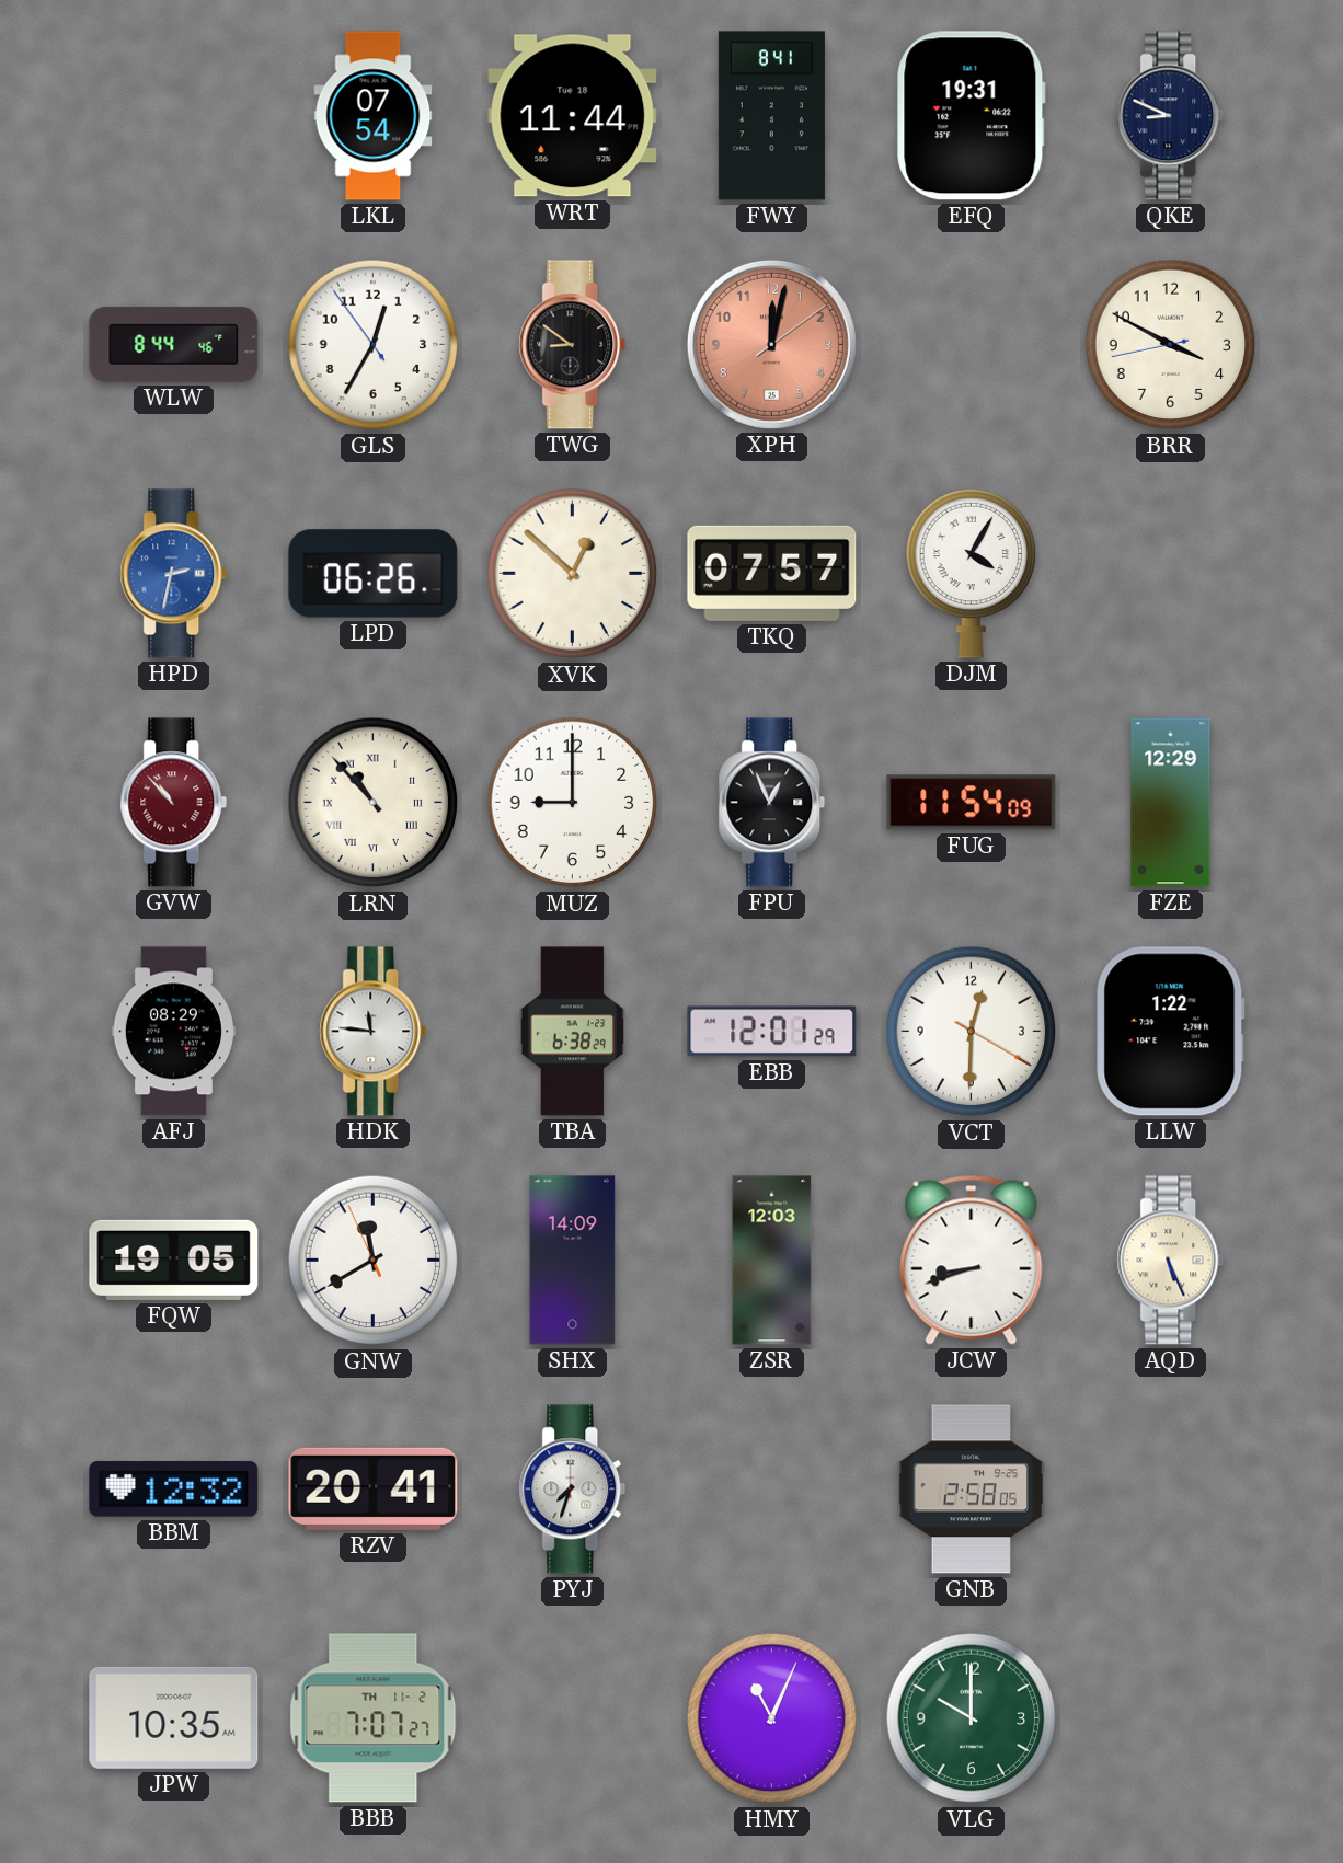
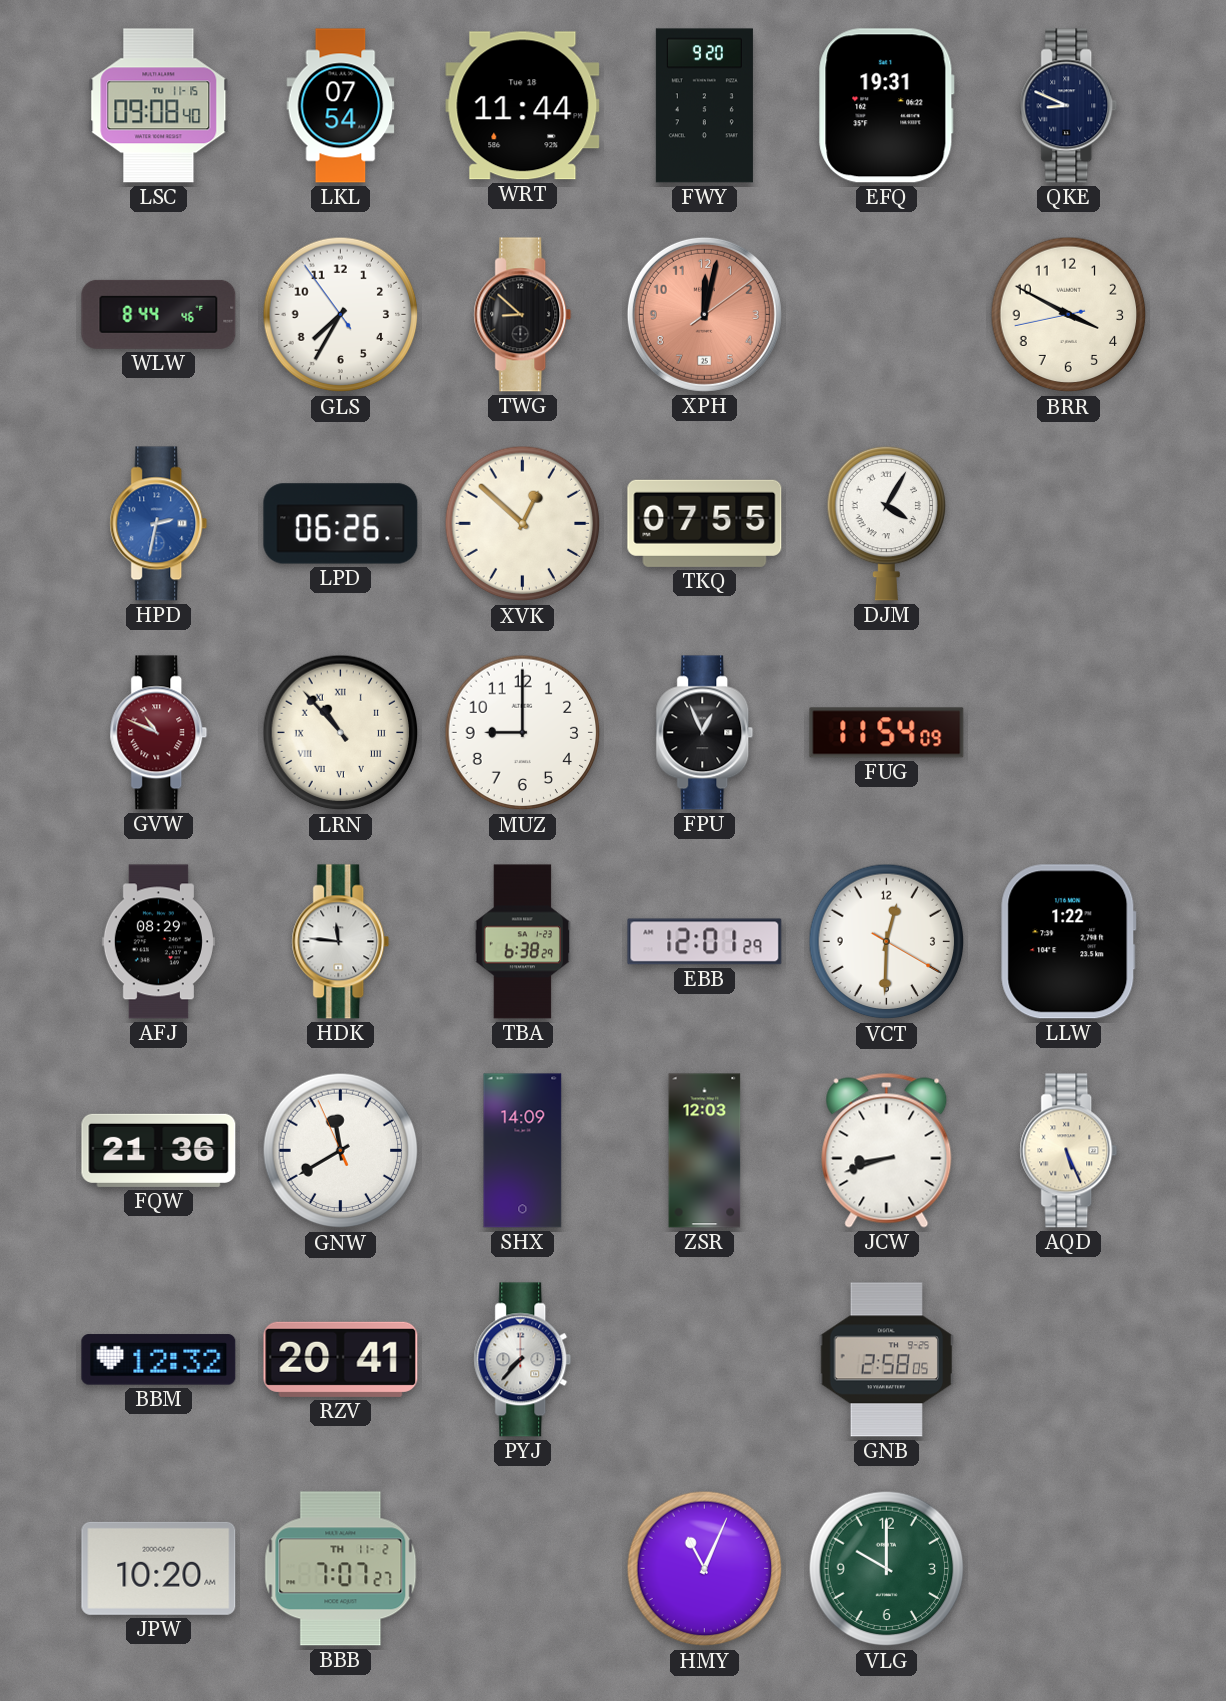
LSC: none -> 09:08 (159, 106)
FWY: 8:41 -> 9:20 (704, 106)
GLS: 12:34 -> 7:34 (341, 315)
TWG: 8:51 -> 8:52 (523, 315)
TKQ: 07:57 -> 07:55 (705, 523)
GVW: 10:53 -> 10:49 (159, 733)
FZE: 12:29 -> none (1171, 803)
FQW: 19:05 -> 21:36 (159, 1150)
PYJ: 7:33 -> 7:37 (523, 1360)
JPW: 10:35 -> 10:20 (159, 1568)
